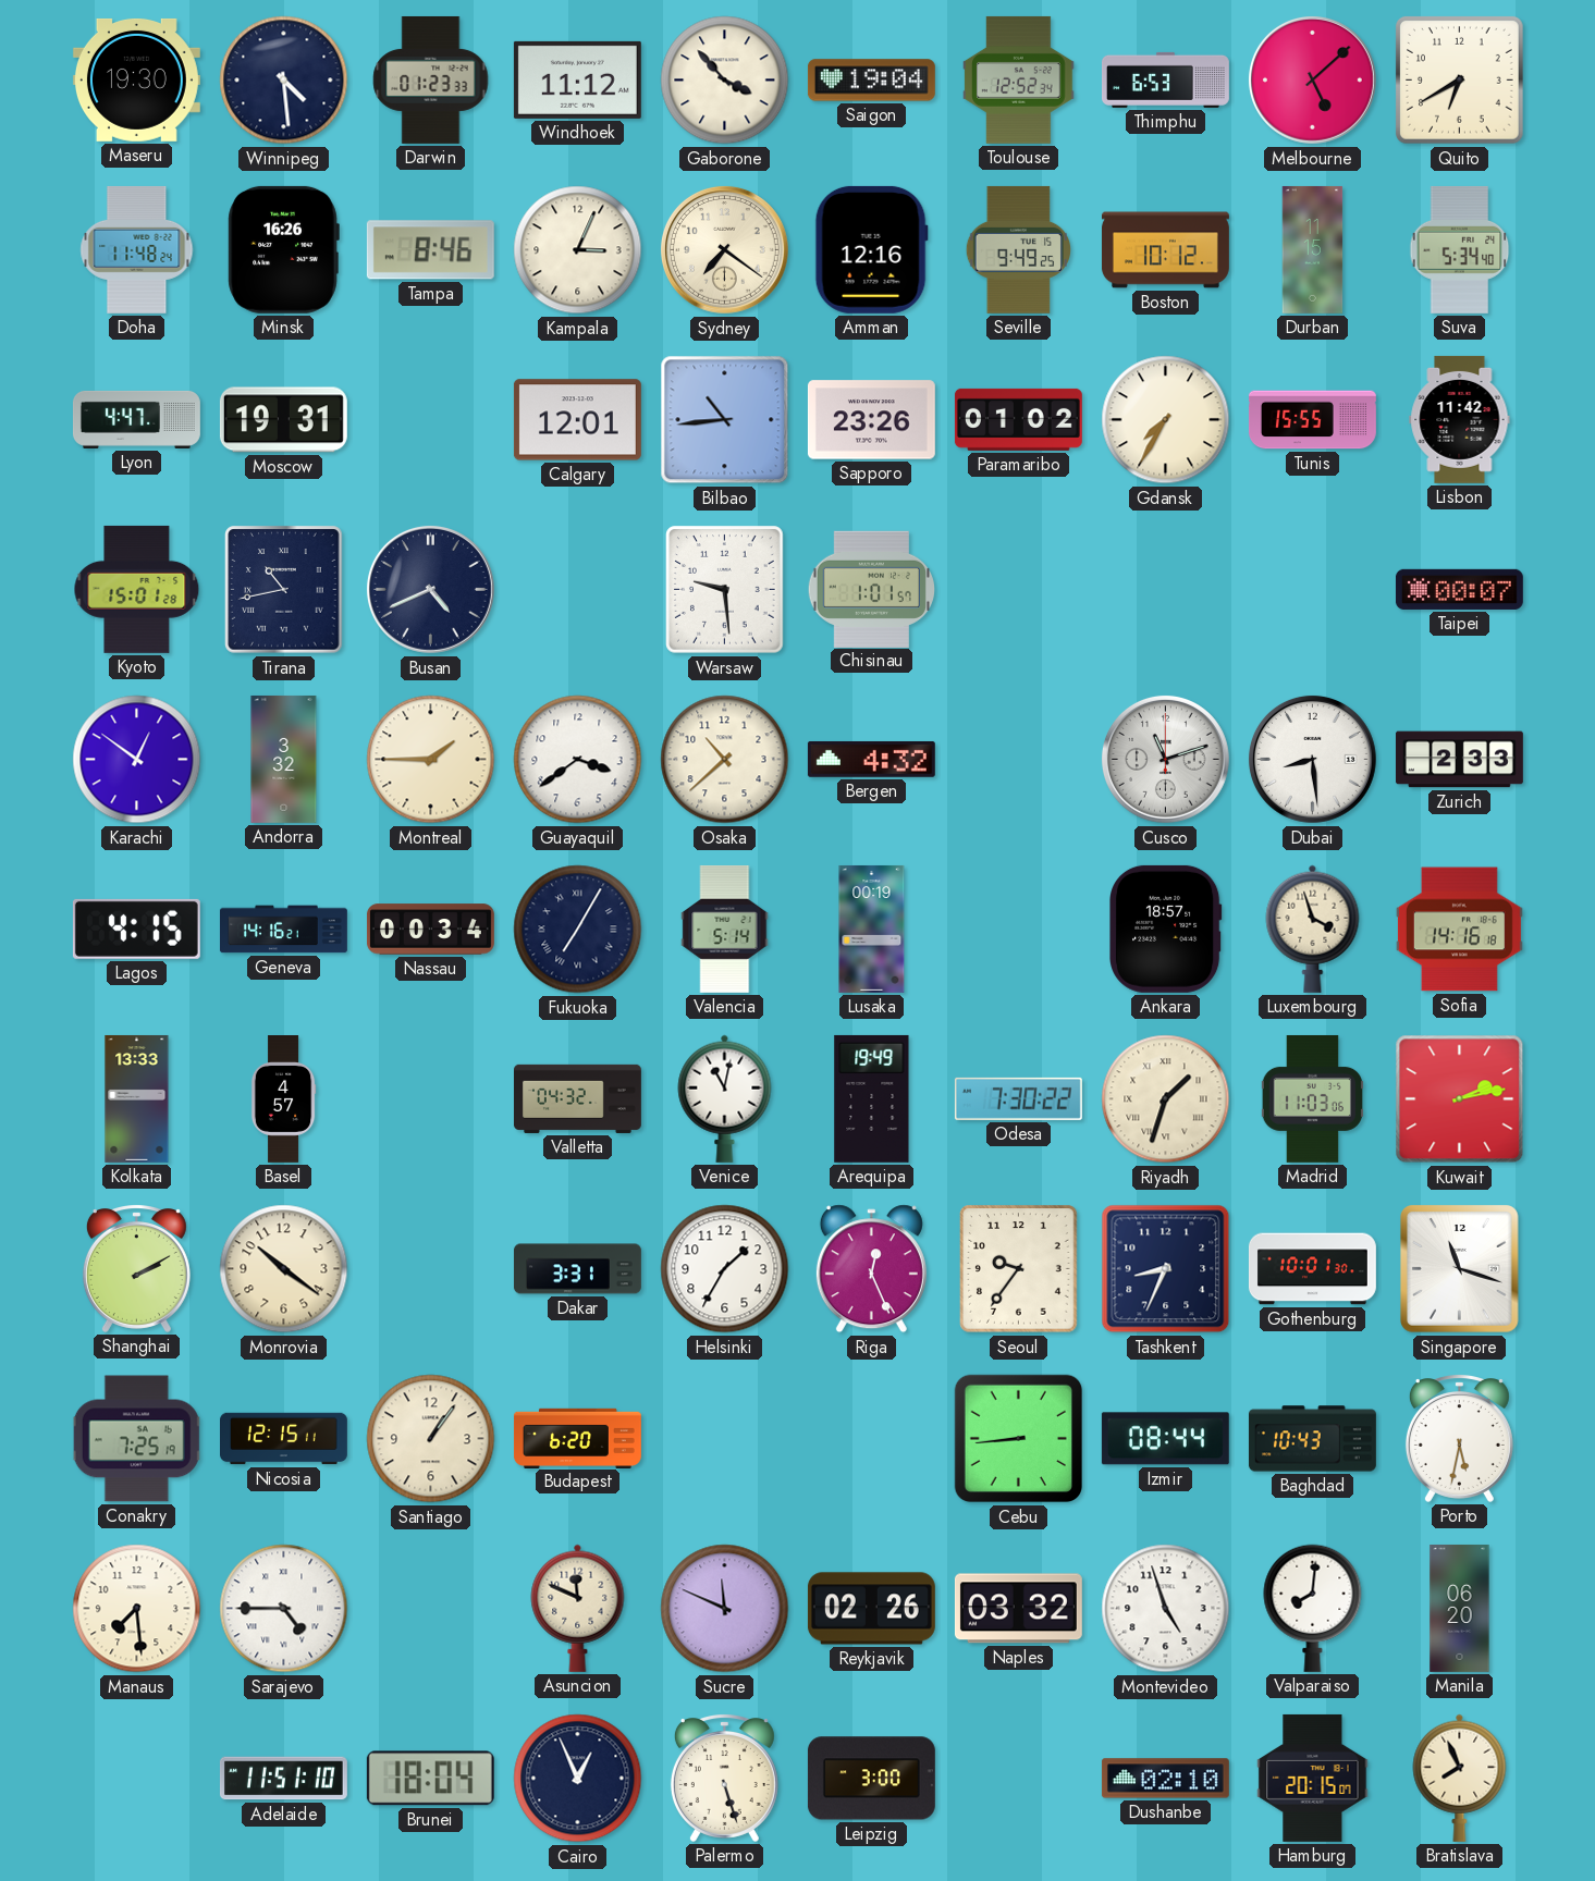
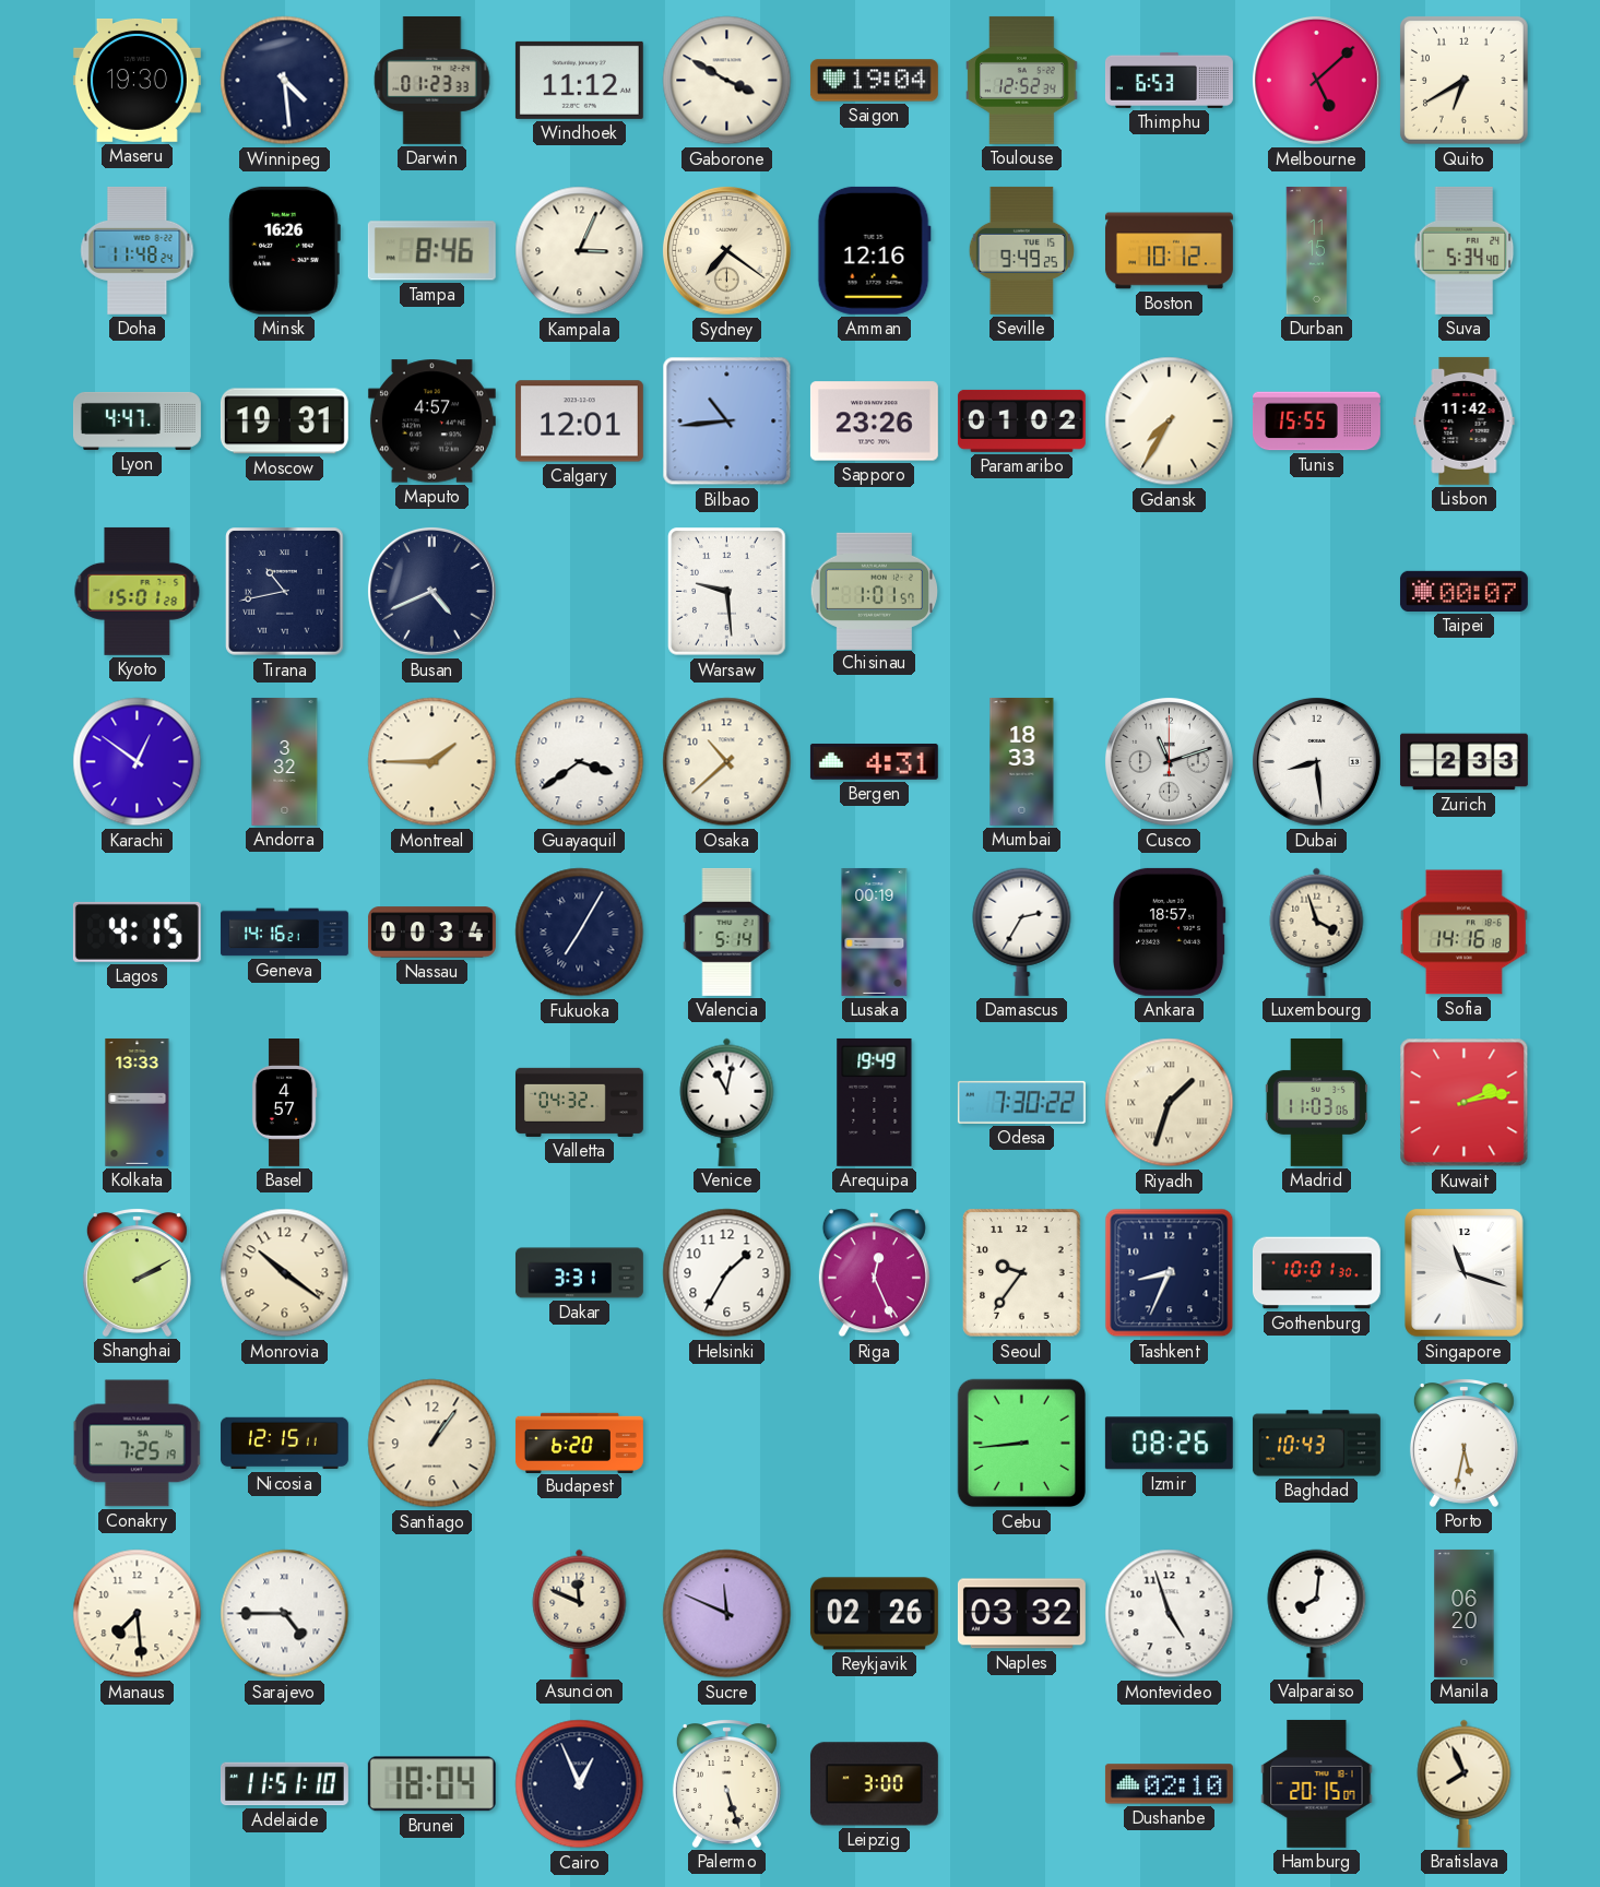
Gaborone: 3:53 -> 3:50 (727, 81)
Maputo: none -> 4:57 (431, 422)
Bergen: 4:32 -> 4:31 (874, 761)
Mumbai: none -> 18:33 (1022, 761)
Damascus: none -> 2:35 (1022, 931)
Izmir: 08:44 -> 08:26 (1169, 1444)
